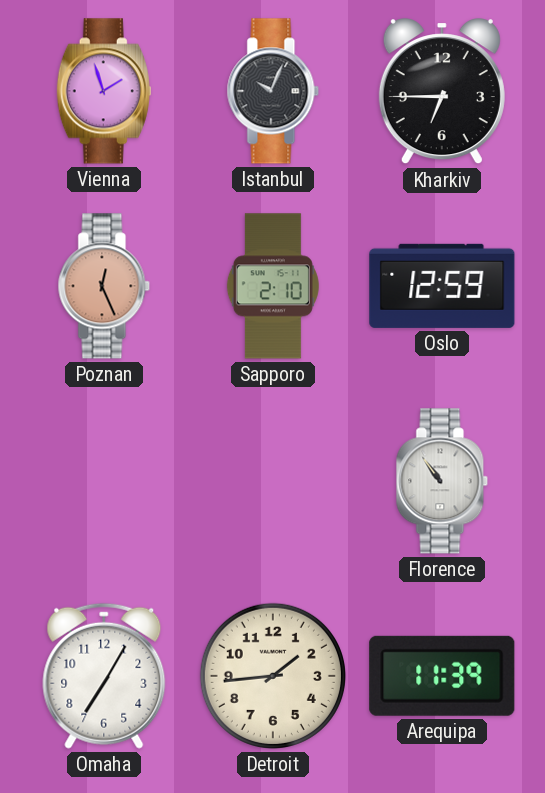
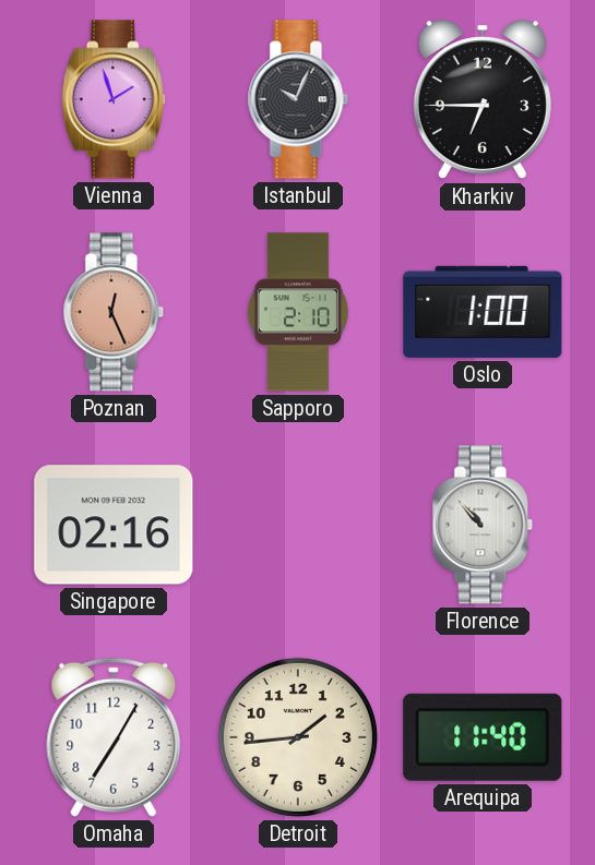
Oslo: 12:59 -> 1:00 (483, 312)
Singapore: none -> 02:16 (114, 525)
Florence: 10:54 -> 10:53 (483, 525)
Arequipa: 11:39 -> 11:40 (483, 737)
